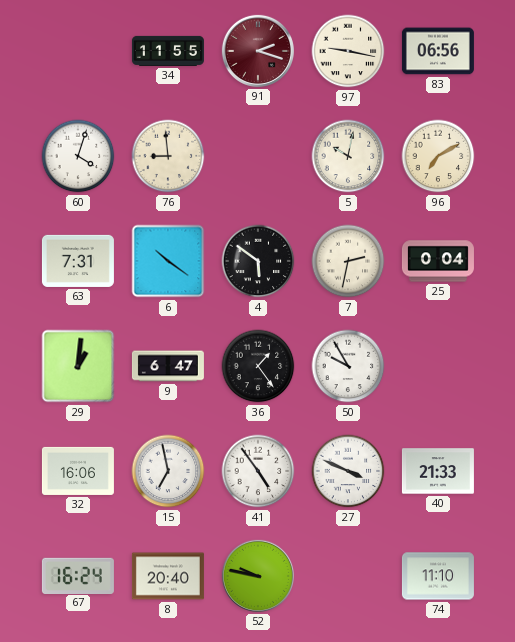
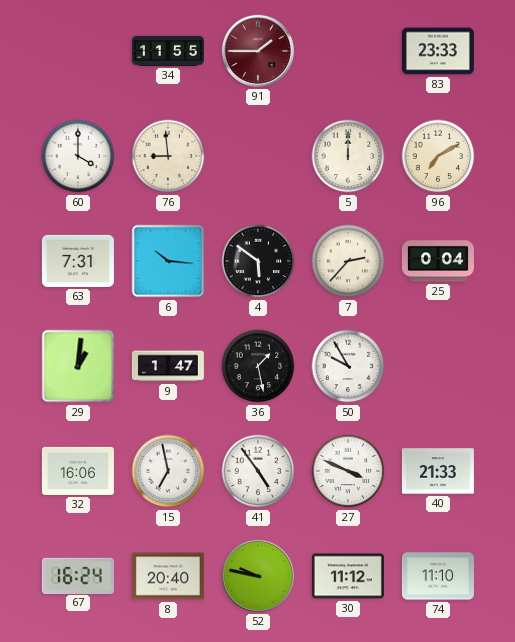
91: 2:18 -> 1:45 (258, 51)
97: 9:17 -> none (348, 51)
83: 06:56 -> 23:33 (438, 51)
60: 4:03 -> 4:00 (78, 156)
5: 10:02 -> 12:00 (348, 156)
6: 10:21 -> 10:16 (168, 261)
7: 2:32 -> 2:37 (348, 261)
9: 6:47 -> 1:47 (168, 366)
36: 1:24 -> 1:28 (258, 366)
30: none -> 11:12 (348, 576)
